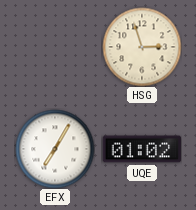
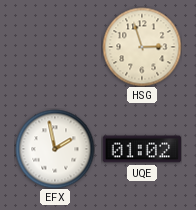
EFX: 7:05 -> 1:58 (55, 149)
